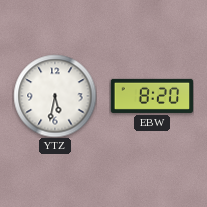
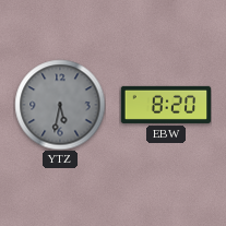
YTZ dial: white -> grey (60, 105)
